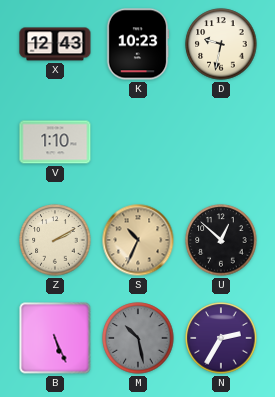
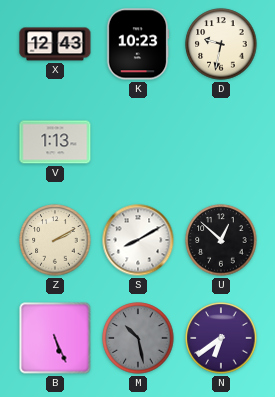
V: 1:10 -> 1:13 (55, 142)
S: 10:34 -> 8:10 (138, 240)
S dial: champagne -> white (138, 240)
N: 2:35 -> 6:39 (221, 338)
